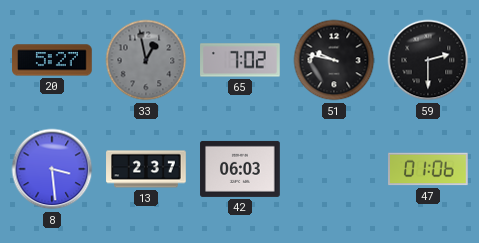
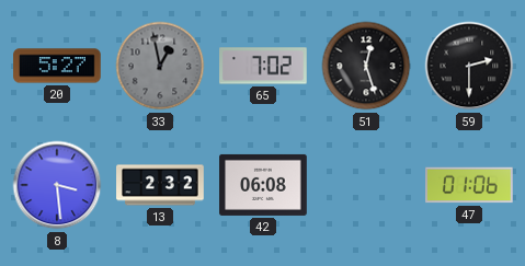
51: 9:47 -> 12:27 (366, 66)
13: 2:37 -> 2:32 (160, 185)
42: 06:03 -> 06:08 (263, 185)
